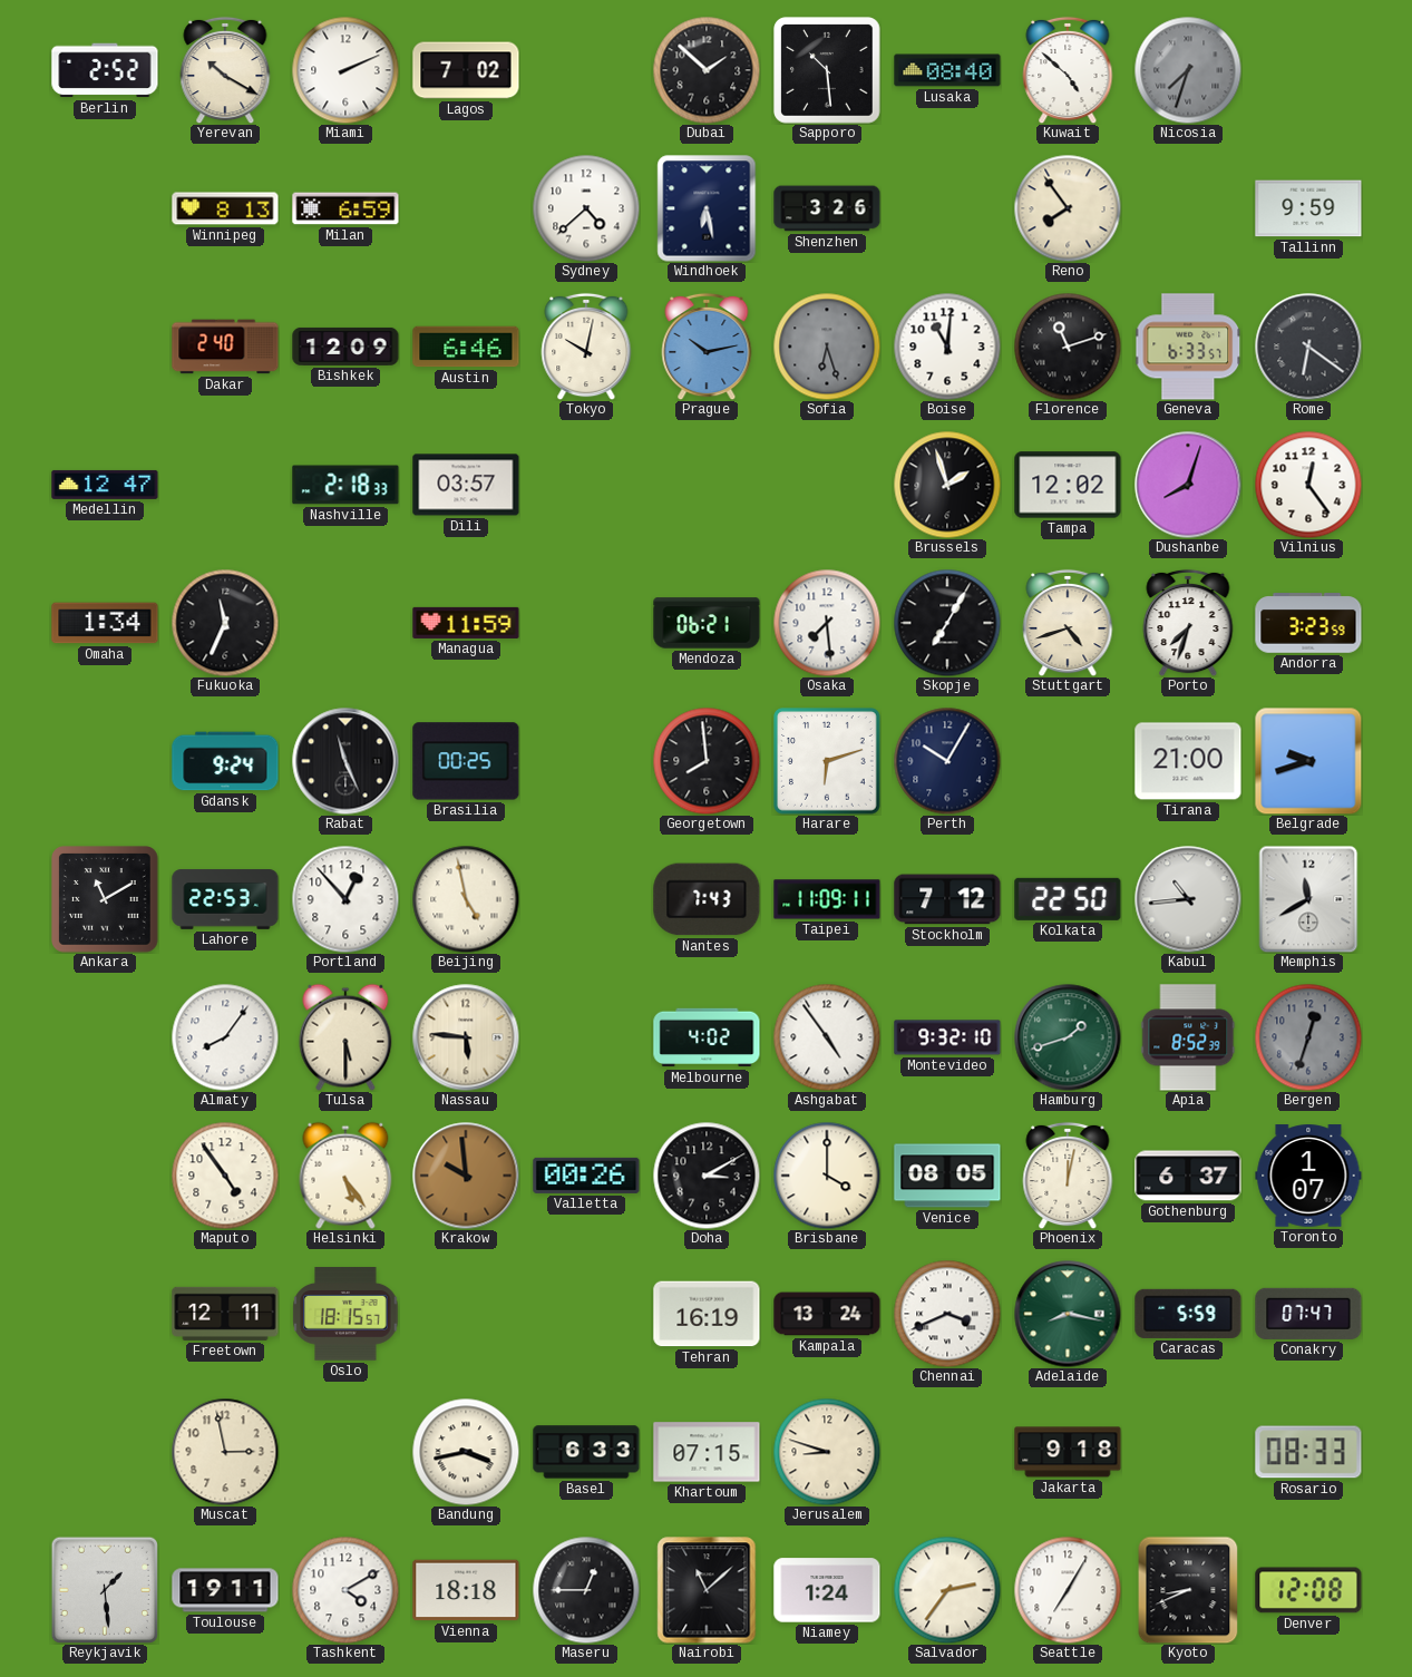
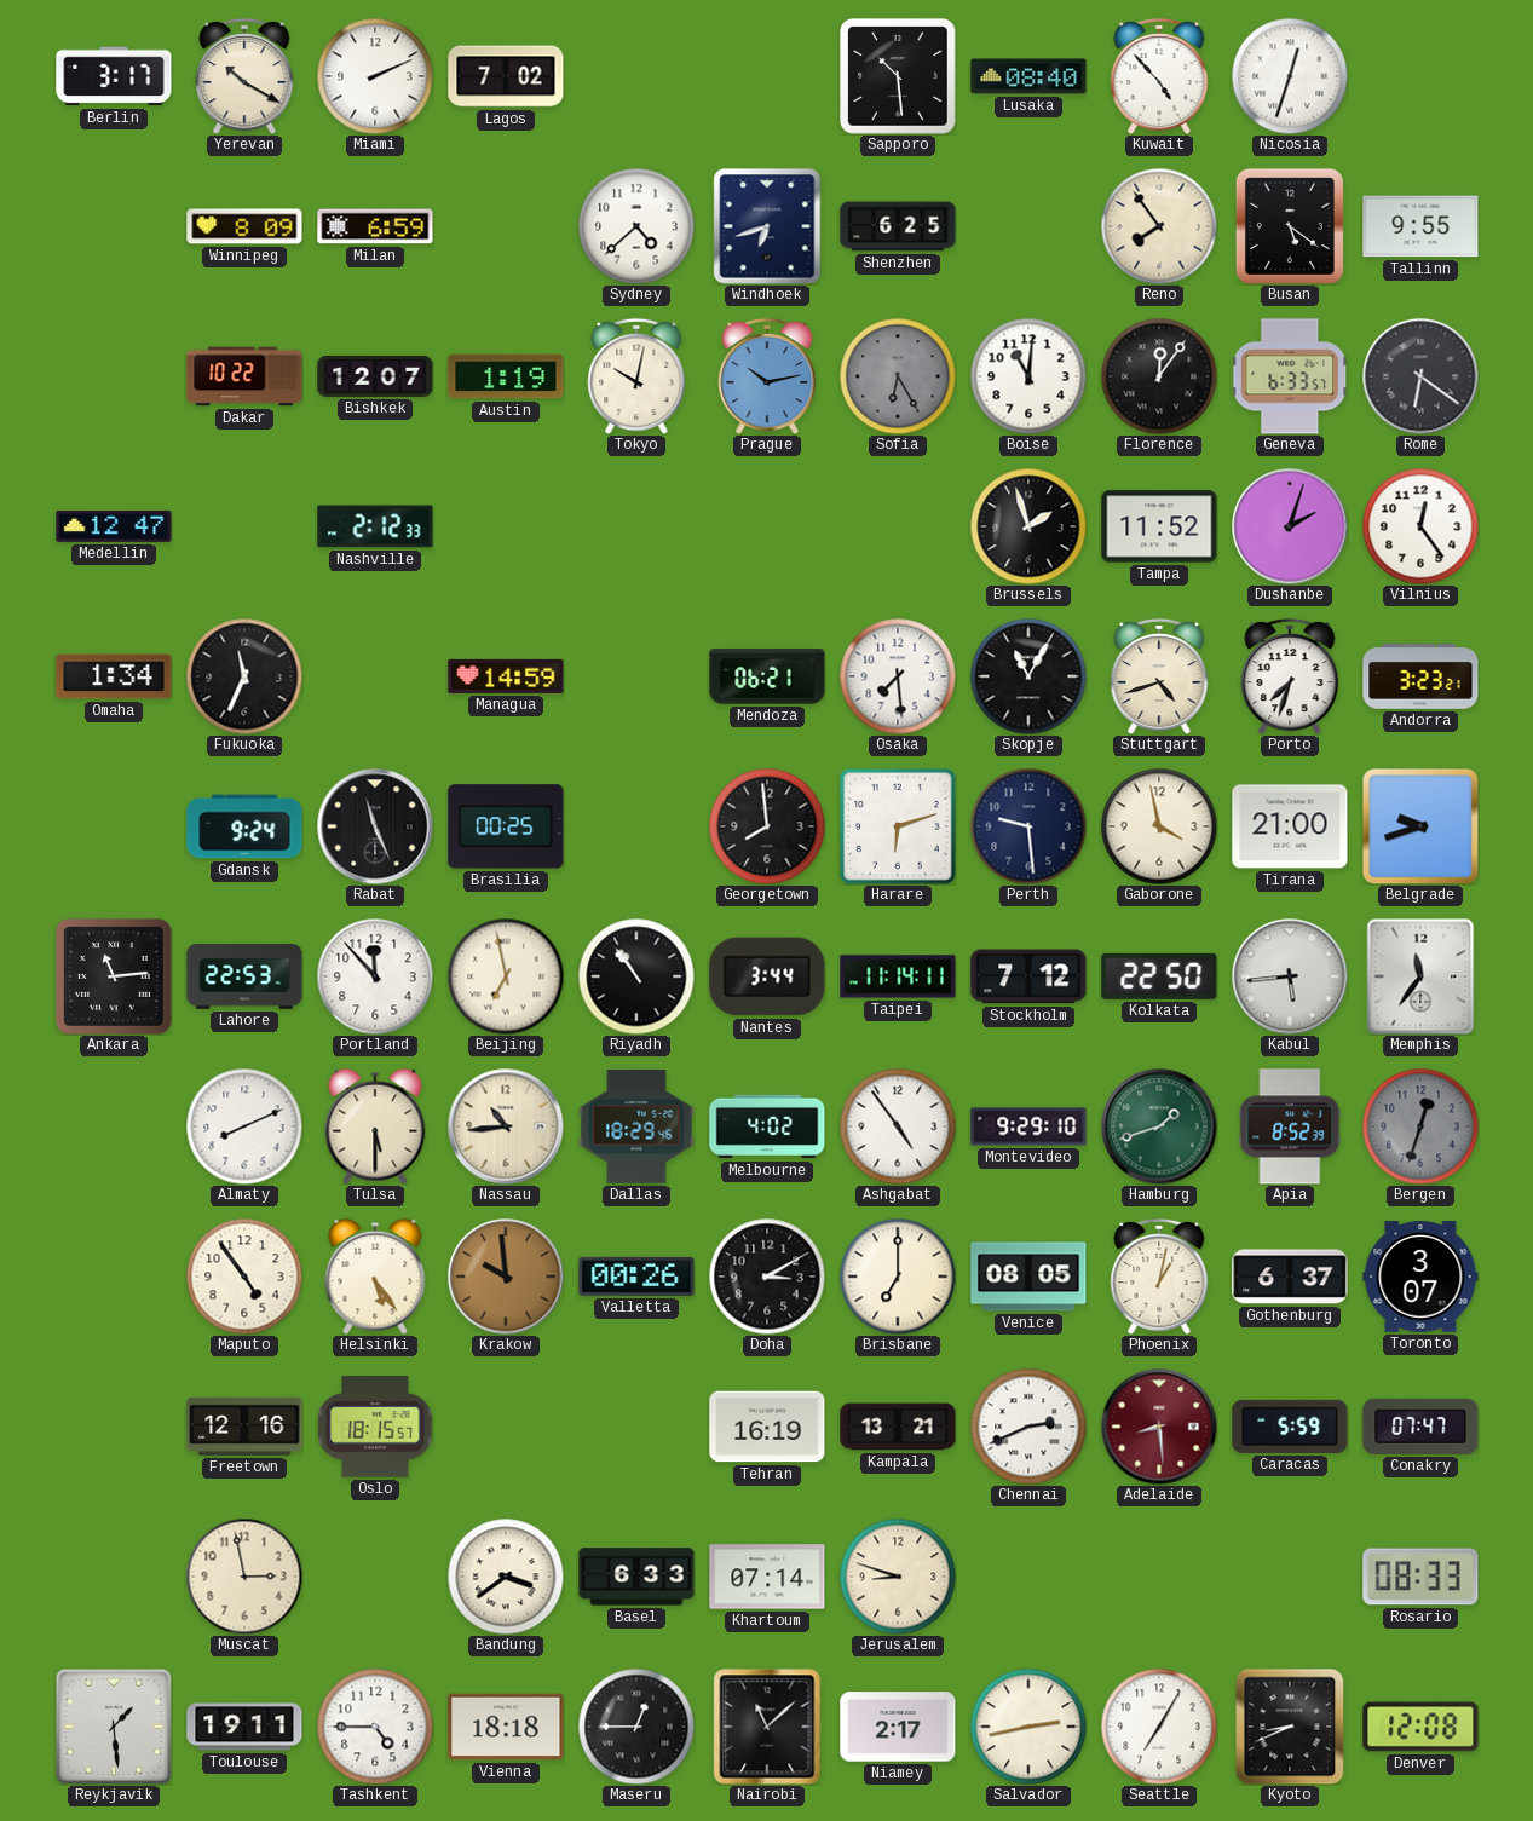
Berlin: 2:52 -> 3:17 (114, 76)
Dubai: 1:52 -> none (707, 70)
Kuwait: 4:52 -> 4:53 (1159, 76)
Nicosia: 7:33 -> 12:33 (1290, 76)
Nicosia dial: grey -> white (1290, 76)
Winnipeg: 8:13 -> 8:09 (244, 226)
Windhoek: 6:28 -> 6:42 (767, 226)
Shenzhen: 3:26 -> 6:25 (898, 226)
Busan: none -> 5:21 (1290, 226)
Tallinn: 9:59 -> 9:55 (1420, 226)
Dakar: 2:40 -> 10:22 (244, 376)
Bishkek: 12:09 -> 12:07 (375, 376)
Austin: 6:46 -> 1:19 (506, 376)
Sofia: 6:27 -> 6:25 (898, 376)
Florence: 11:12 -> 12:06 (1159, 376)
Nashville: 2:18 -> 2:12 (375, 526)
Dili: 03:57 -> none (466, 485)
Tampa: 12:02 -> 11:52 (1159, 526)
Dushanbe: 8:03 -> 2:03 (1290, 526)
Managua: 11:59 -> 14:59 (506, 676)
Skopje: 7:05 -> 11:05 (1028, 676)
Andorra: 3:23:59 -> 3:23:21 (1420, 676)
Perth: 10:05 -> 9:29 (1028, 826)
Gaborone: none -> 3:58 (1159, 826)
Ankara: 11:10 -> 11:14 (114, 976)
Portland: 12:53 -> 11:53 (375, 976)
Beijing: 4:58 -> 6:58 (506, 976)
Riyadh: none -> 10:54 (636, 976)
Nantes: 7:43 -> 3:44 (767, 976)
Taipei: 11:09 -> 11:14 (898, 976)
Kabul: 10:44 -> 5:44 (1290, 976)
Memphis: 11:40 -> 11:36 (1420, 976)
Almaty: 8:06 -> 8:11 (244, 1126)
Nassau: 5:46 -> 10:44 (506, 1126)
Dallas: none -> 18:29 (636, 1126)
Montevideo: 9:32 -> 9:29 (1028, 1126)
Brisbane: 4:00 -> 7:00 (898, 1277)
Phoenix: 12:02 -> 1:02 (1159, 1277)
Toronto: 1:07 -> 3:07 (1420, 1277)
Freetown: 12:11 -> 12:16 (244, 1427)
Kampala: 13:24 -> 13:21 (898, 1427)
Chennai: 3:41 -> 2:41 (1028, 1427)
Adelaide: 8:17 -> 8:29 (1159, 1427)
Adelaide dial: green -> burgundy (1159, 1427)
Bandung: 3:43 -> 3:39 (506, 1577)
Khartoum: 07:15 -> 07:14 (767, 1577)
Jakarta: 9:18 -> none (1068, 1452)
Tashkent: 4:10 -> 4:45 (375, 1727)
Niamey: 1:24 -> 2:17 (898, 1727)
Salvador: 2:36 -> 2:43 (1028, 1727)
